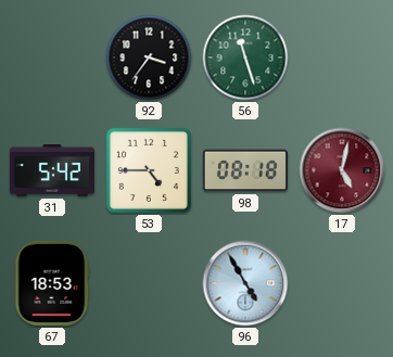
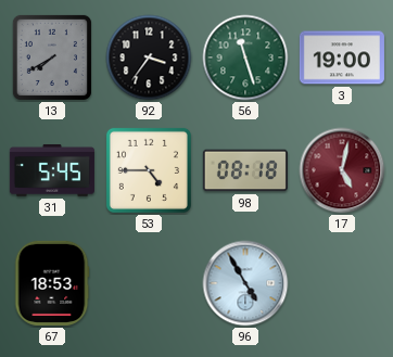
13: none -> 7:40 (52, 58)
3: none -> 19:00 (342, 58)
31: 5:42 -> 5:45 (52, 170)
